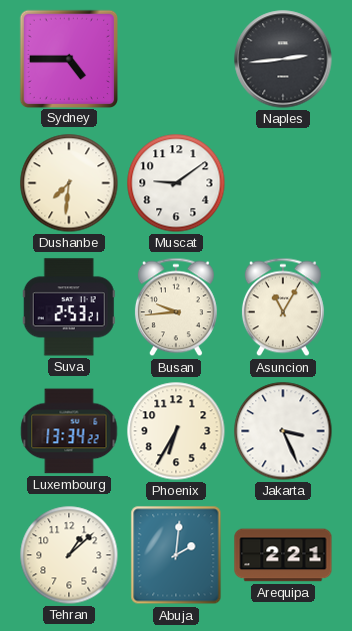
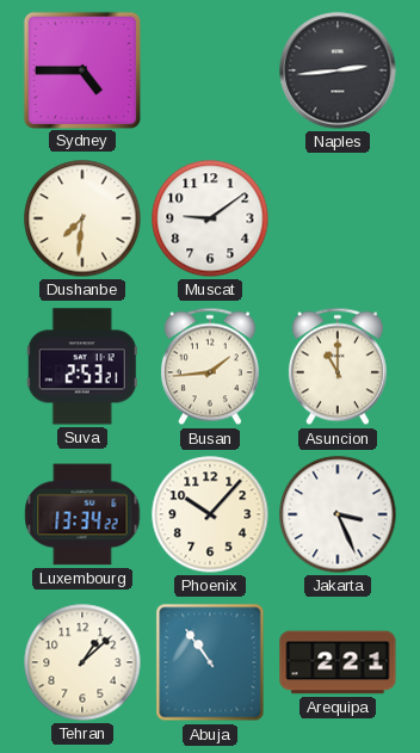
Busan: 9:44 -> 1:44 (210, 366)
Asuncion: 11:05 -> 11:00 (338, 366)
Phoenix: 6:35 -> 10:07 (210, 514)
Abuja: 2:01 -> 10:54 (210, 662)
